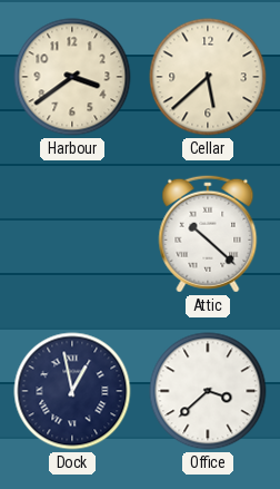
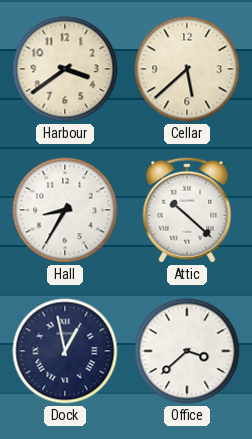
Hall: none -> 8:35 (65, 210)
